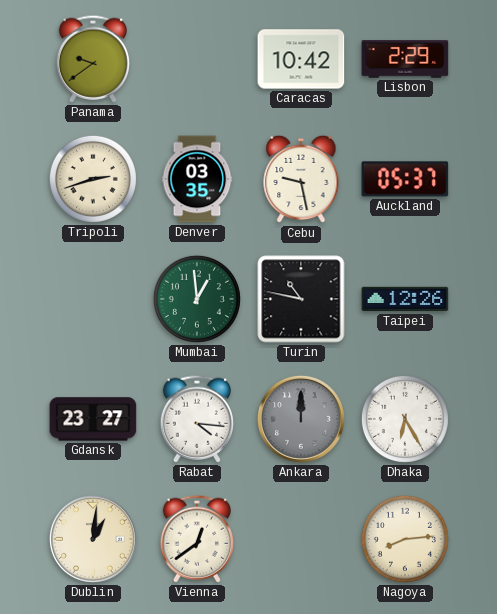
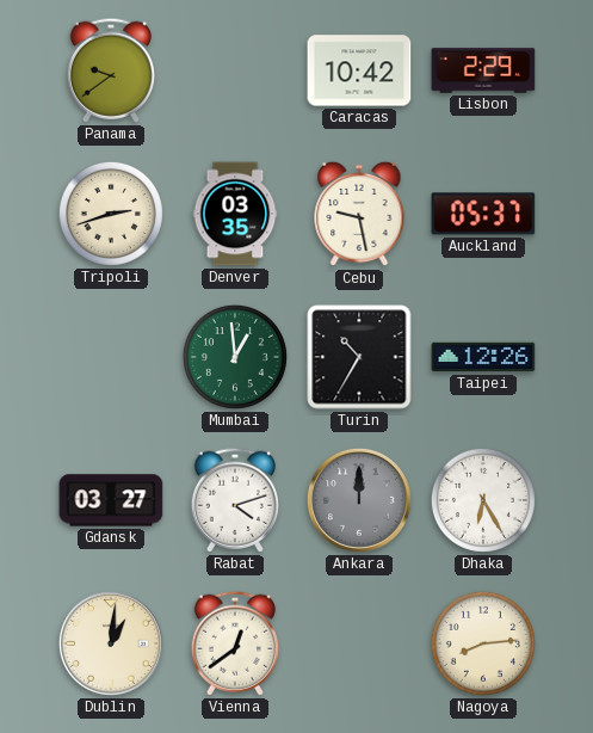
Turin: 10:47 -> 10:35 (359, 357)
Gdansk: 23:27 -> 03:27 (111, 500)
Rabat: 4:16 -> 4:12 (234, 500)
